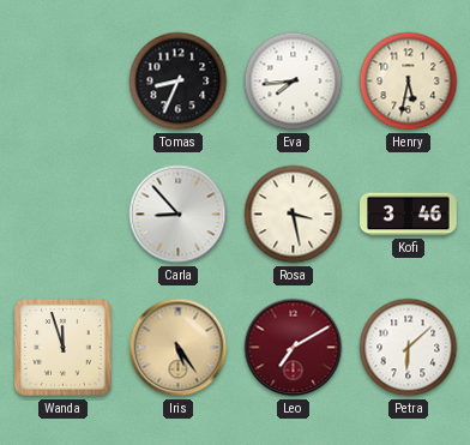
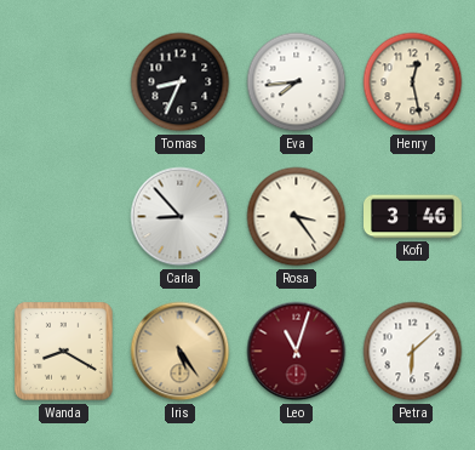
Henry: 5:32 -> 12:28 (413, 82)
Rosa: 3:28 -> 3:24 (297, 217)
Wanda: 11:57 -> 8:20 (64, 352)
Leo: 7:10 -> 11:03 (297, 352)
